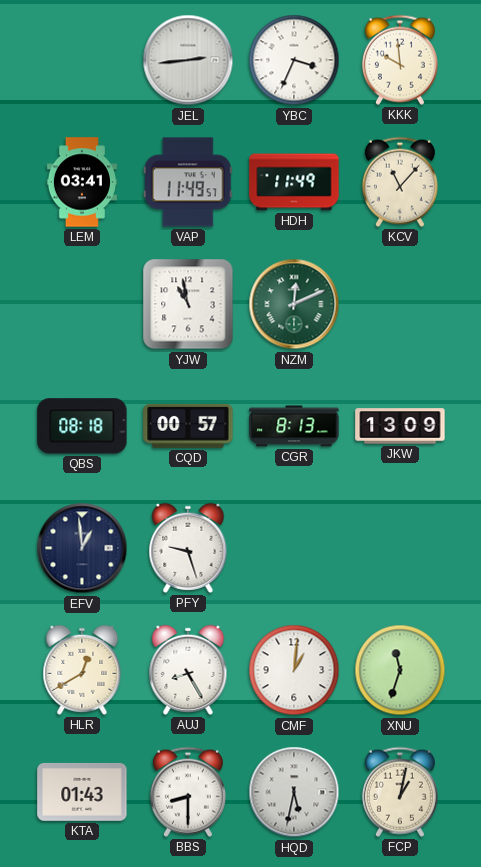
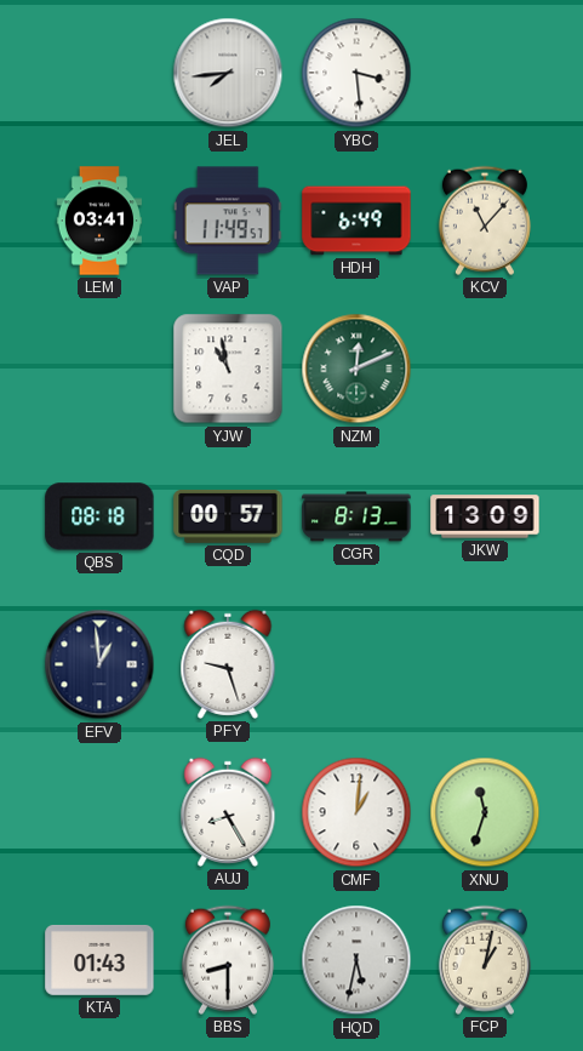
JEL: 2:44 -> 7:44 (228, 73)
YBC: 3:34 -> 3:29 (356, 73)
KKK: 9:59 -> none (400, 60)
HDH: 11:49 -> 6:49 (356, 221)
HLR: 12:40 -> none (82, 670)
